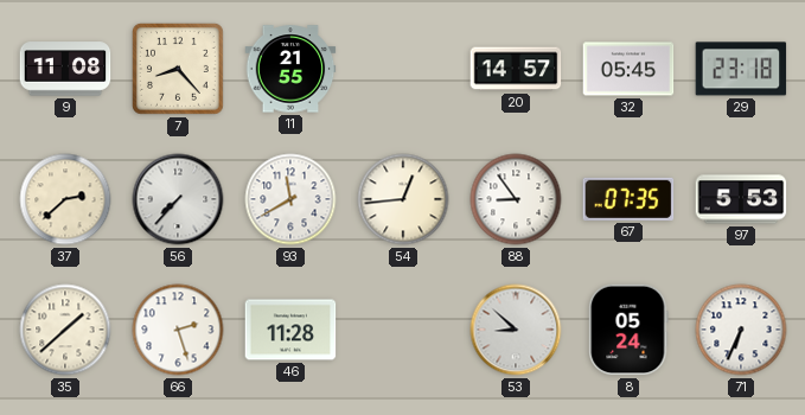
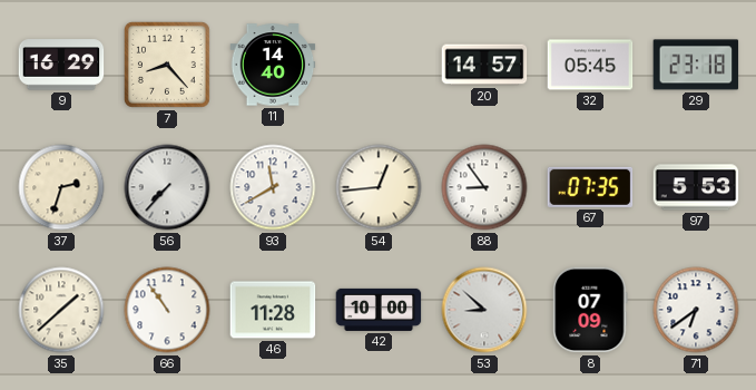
9: 11:08 -> 16:29 (61, 65)
11: 21:55 -> 14:40 (273, 65)
37: 2:38 -> 2:33 (61, 187)
66: 2:27 -> 10:54 (167, 310)
42: none -> 10:00 (379, 310)
8: 05:24 -> 07:09 (590, 310)
71: 6:34 -> 6:39 (696, 310)
